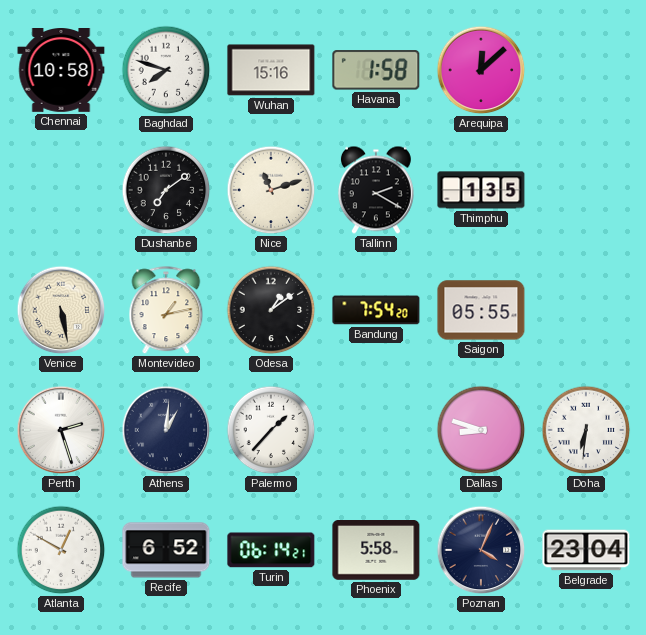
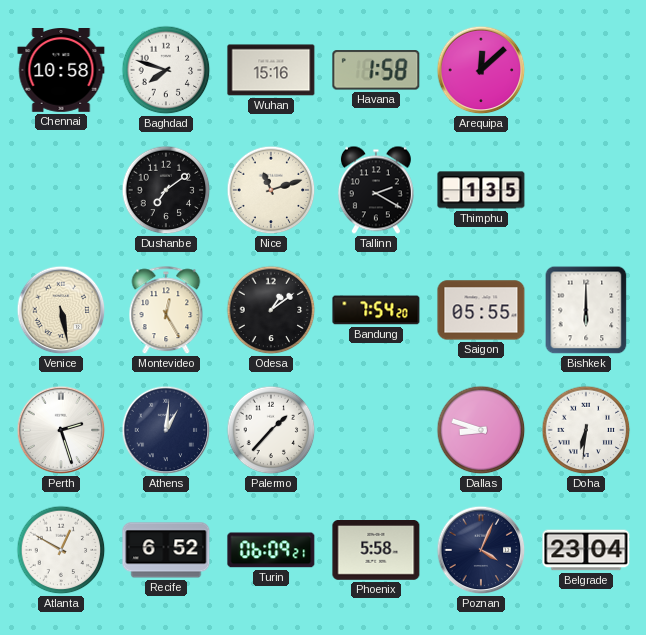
Montevideo: 1:13 -> 12:25 (166, 311)
Bishkek: none -> 6:00 (586, 310)
Turin: 06:14 -> 06:09 (271, 550)
